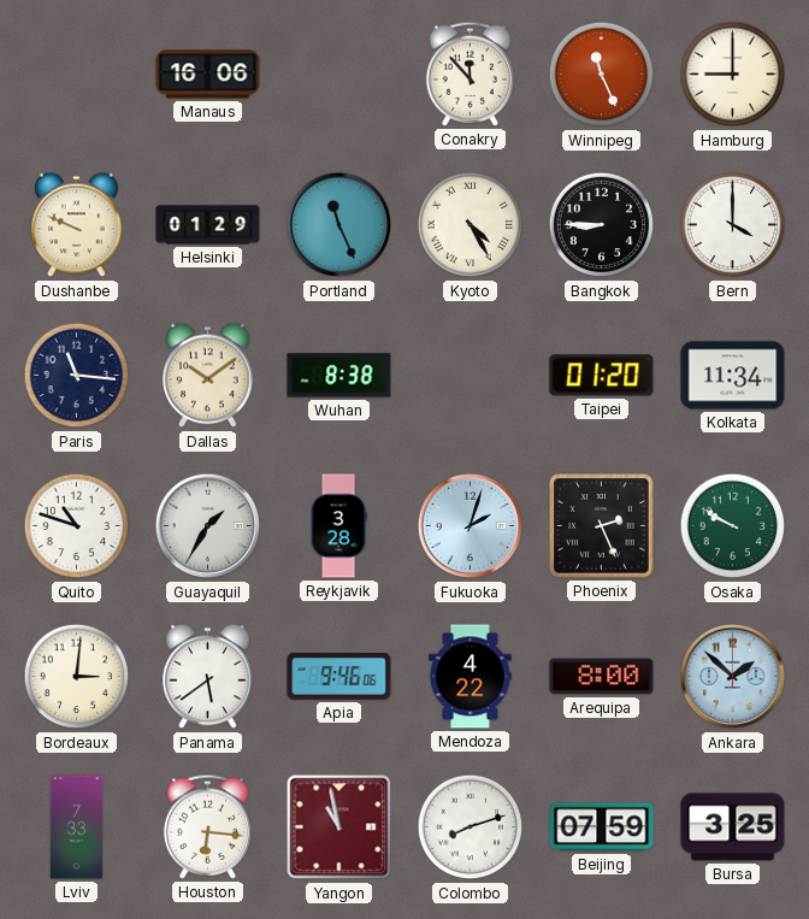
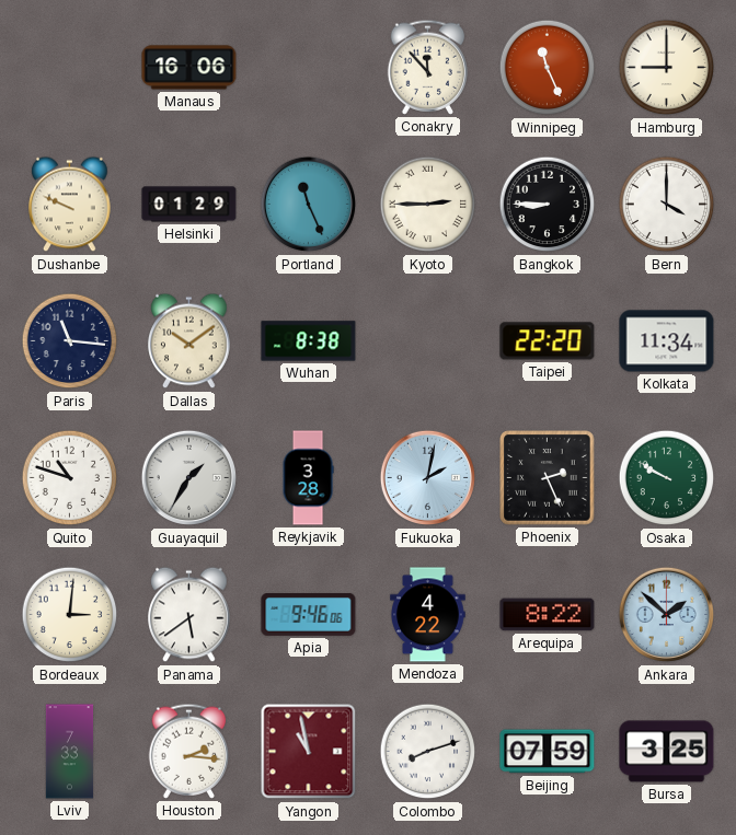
Kyoto: 4:25 -> 2:45 (428, 205)
Taipei: 01:20 -> 22:20 (548, 341)
Fukuoka: 2:03 -> 2:02 (428, 478)
Arequipa: 8:00 -> 8:22 (548, 615)
Houston: 6:16 -> 2:16 (189, 751)
